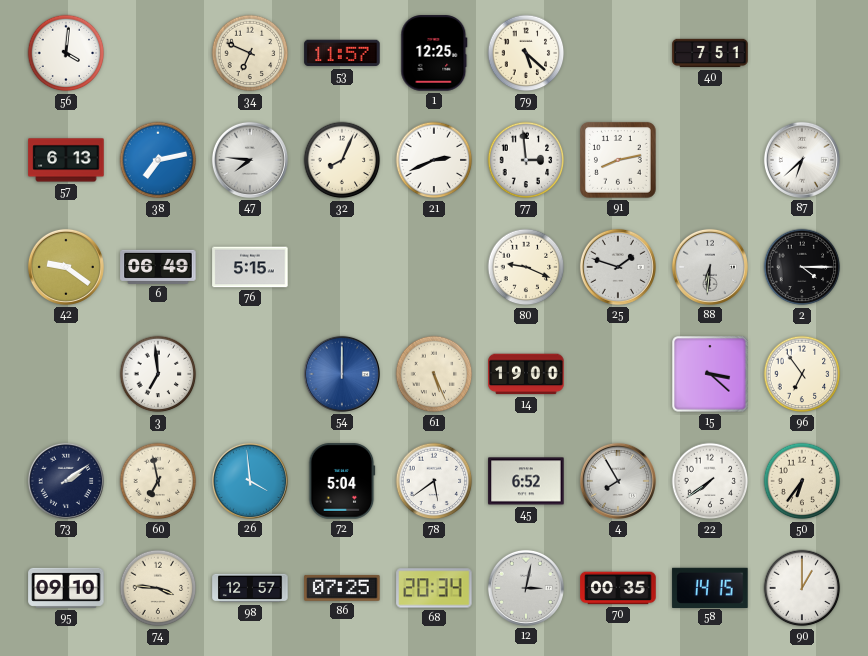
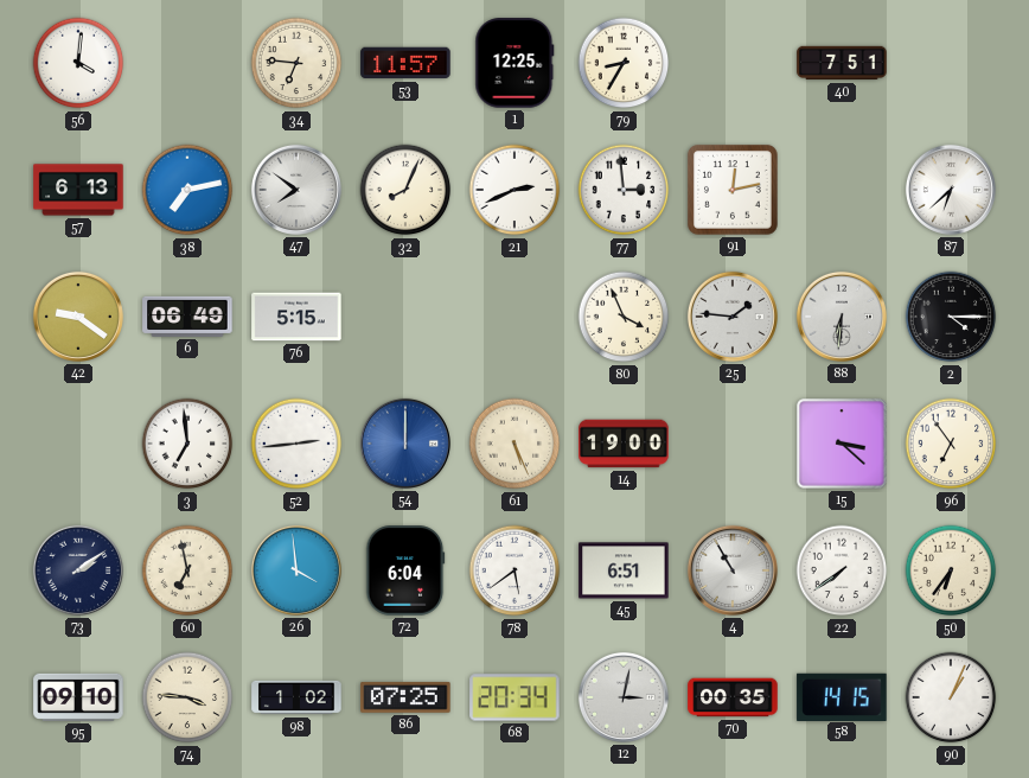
34: 6:49 -> 6:46 (296, 63)
79: 5:22 -> 8:35 (624, 63)
47: 7:46 -> 7:51 (296, 190)
91: 8:13 -> 12:13 (733, 190)
80: 9:19 -> 3:56 (624, 317)
25: 1:48 -> 1:46 (733, 317)
52: none -> 2:44 (296, 444)
72: 5:04 -> 6:04 (405, 570)
45: 6:52 -> 6:51 (624, 570)
4: 7:55 -> 10:55 (733, 570)
98: 12:57 -> 1:02 (296, 697)
90: 1:00 -> 1:04 (951, 697)
